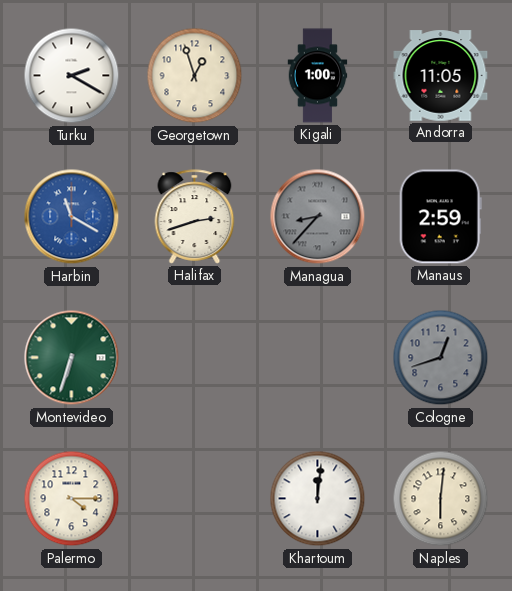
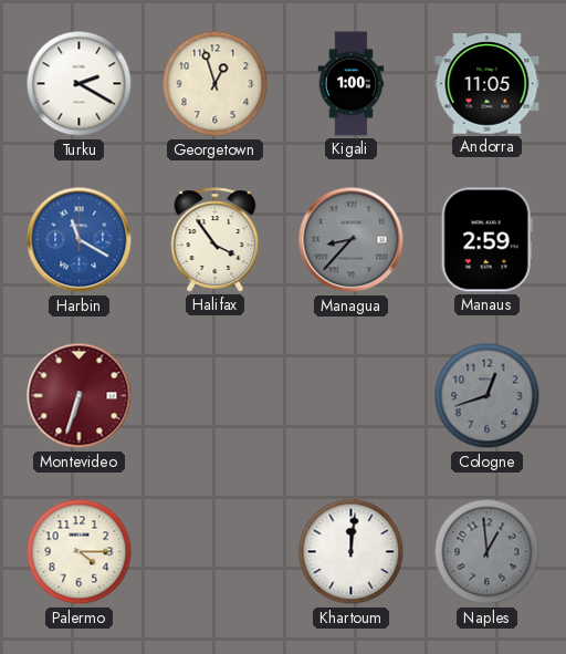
Halifax: 2:42 -> 3:54 (216, 240)
Montevideo dial: green -> burgundy (80, 396)
Naples: 6:01 -> 12:59 (488, 552)
Naples dial: cream -> grey (488, 552)
